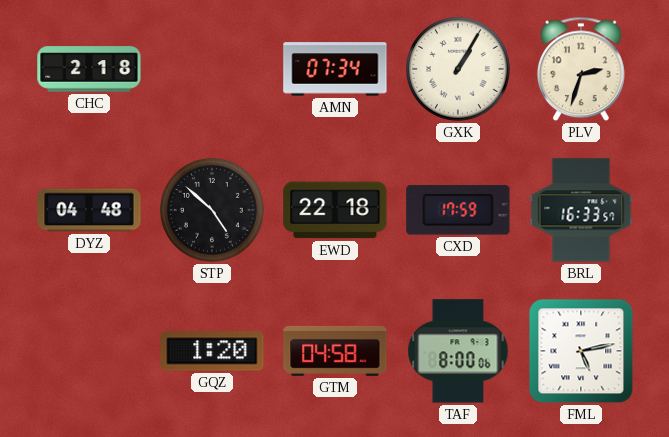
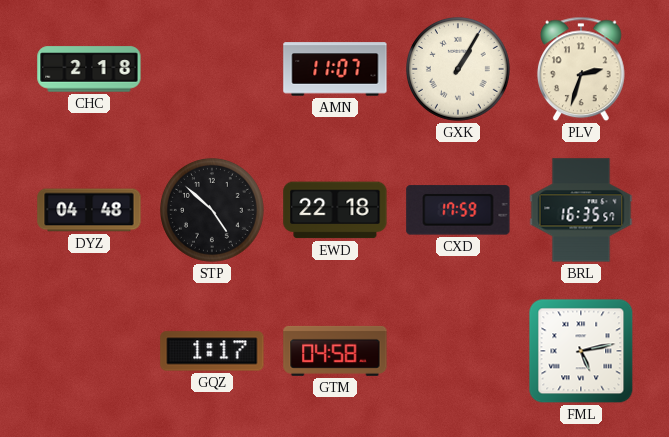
AMN: 07:34 -> 11:07 (335, 69)
BRL: 16:33 -> 16:35 (581, 210)
GQZ: 1:20 -> 1:17 (212, 351)
TAF: 8:00 -> none (458, 351)
